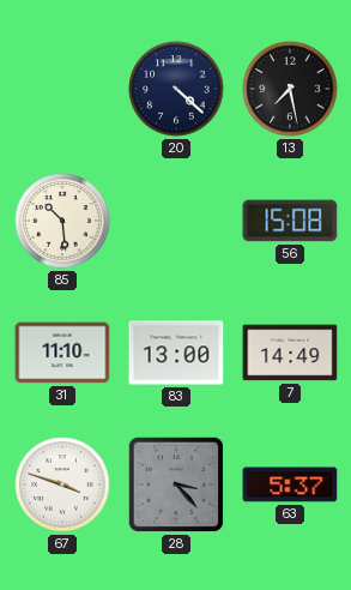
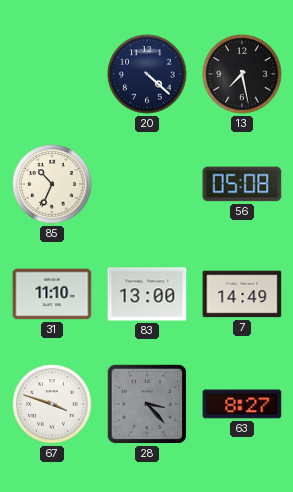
85: 10:29 -> 10:34 (52, 184)
56: 15:08 -> 05:08 (242, 184)
63: 5:37 -> 8:27 (242, 404)
